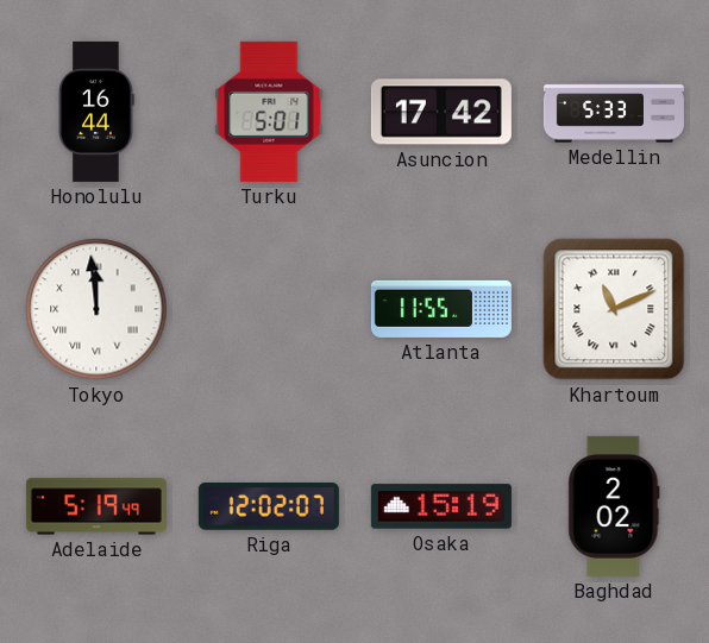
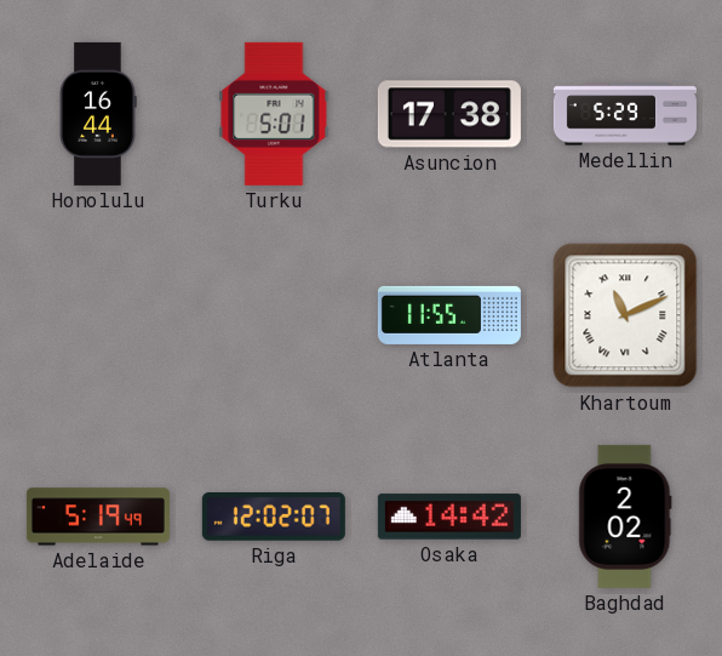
Asuncion: 17:42 -> 17:38 (449, 114)
Medellin: 5:33 -> 5:29 (625, 114)
Tokyo: 11:59 -> none (96, 309)
Osaka: 15:19 -> 14:42 (449, 517)
